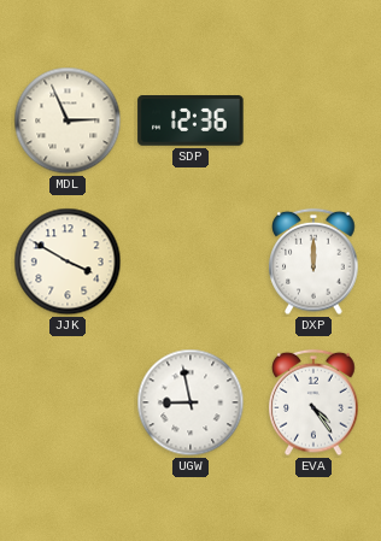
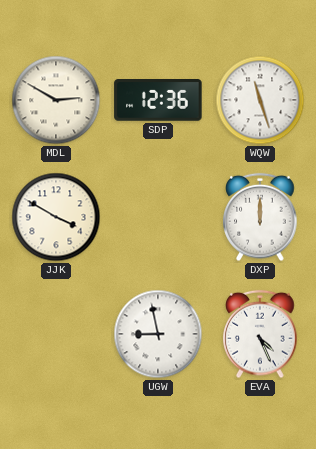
MDL: 2:56 -> 2:50 (56, 100)
WQW: none -> 11:27 (260, 100)
EVA: 4:24 -> 4:26 (260, 334)
